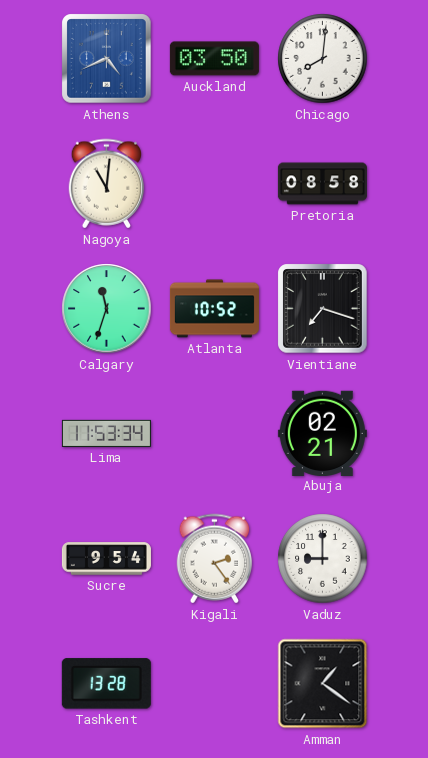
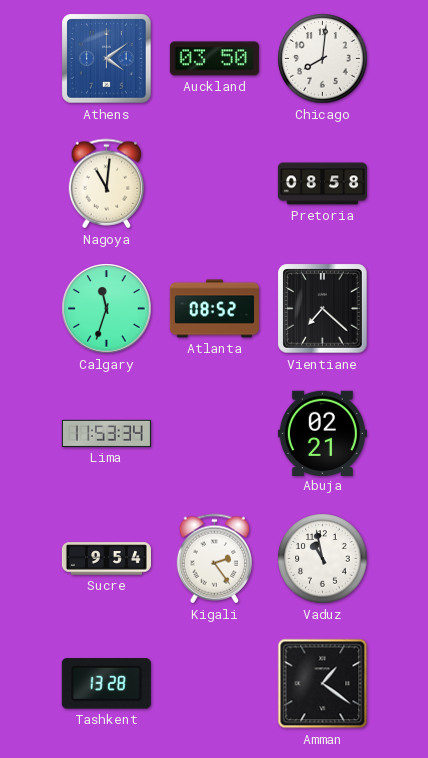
Athens: 4:41 -> 4:09 (107, 59)
Atlanta: 10:52 -> 08:52 (214, 309)
Vientiane: 7:18 -> 7:22 (323, 309)
Vaduz: 9:00 -> 10:58 (323, 559)
